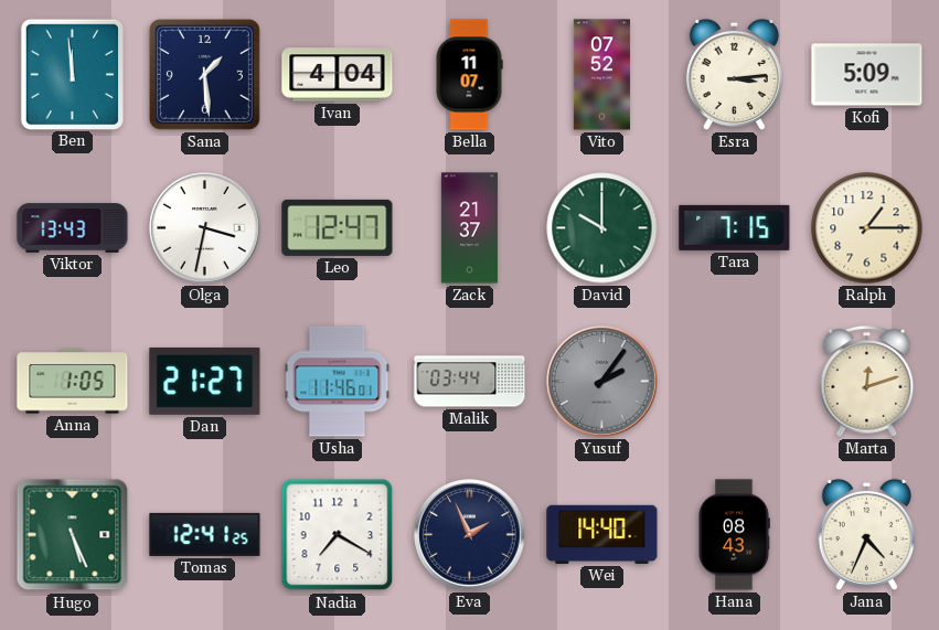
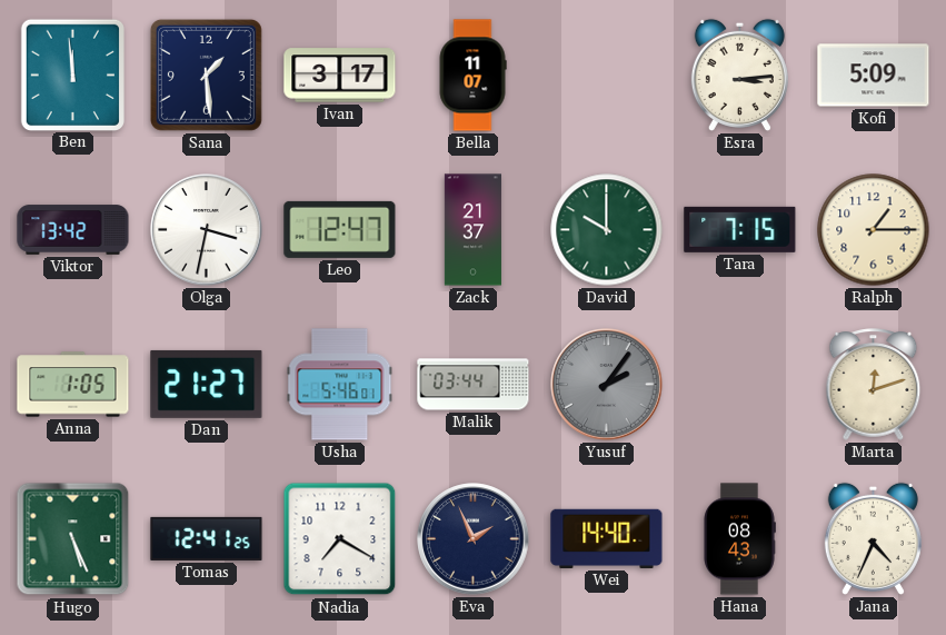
Ivan: 4:04 -> 3:17 (340, 76)
Vito: 07:52 -> none (601, 75)
Viktor: 13:43 -> 13:42 (73, 230)
Usha: 11:46 -> 5:46 (340, 385)
